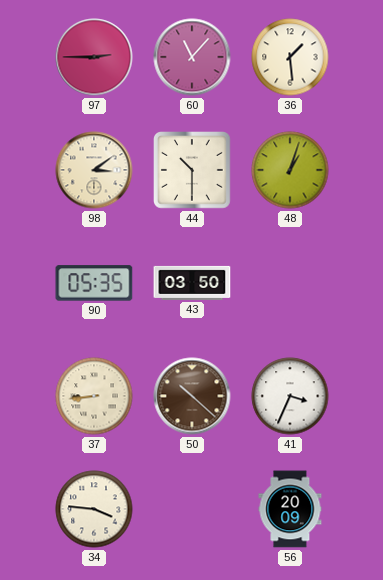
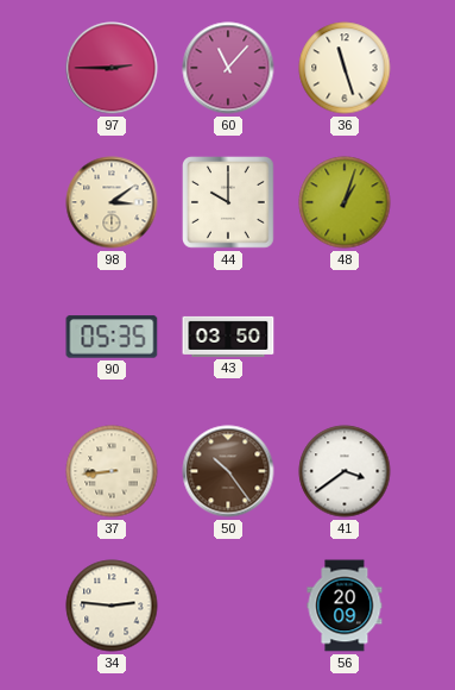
36: 1:29 -> 11:27 (345, 68)
44: 10:30 -> 10:00 (229, 203)
50: 10:22 -> 10:24 (228, 471)
41: 3:34 -> 3:39 (345, 471)
34: 3:46 -> 2:46 (112, 606)
